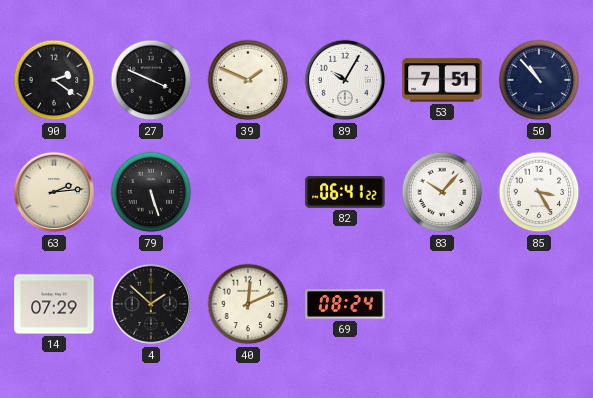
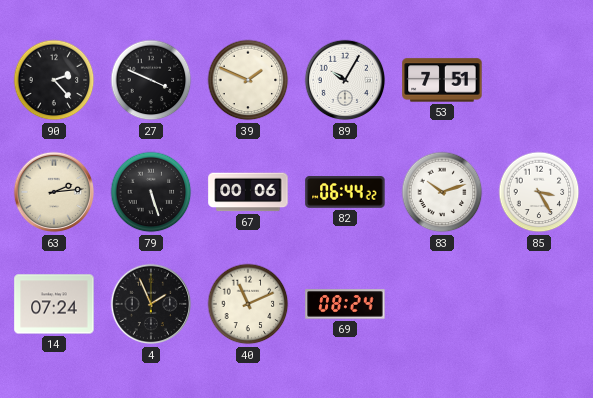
90: 2:21 -> 2:23 (54, 80)
50: 10:53 -> none (539, 80)
67: none -> 00:06 (248, 192)
82: 06:41 -> 06:44 (345, 192)
83: 10:07 -> 10:12 (442, 192)
14: 07:29 -> 07:24 (54, 304)
4: 1:52 -> 1:56 (151, 304)
40: 12:11 -> 11:11 (248, 304)
